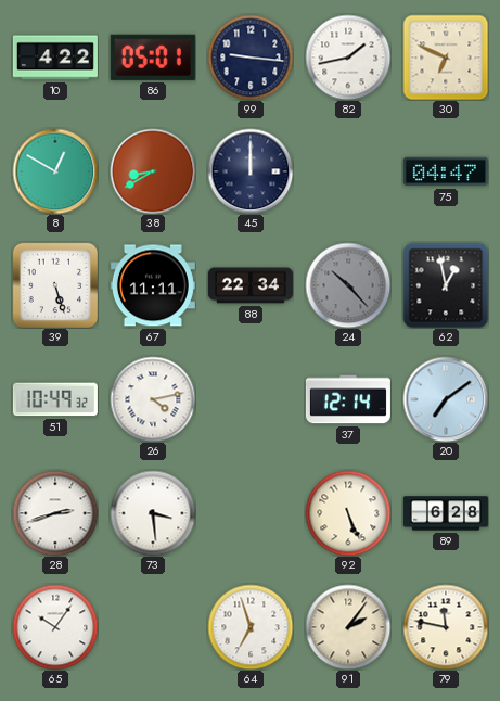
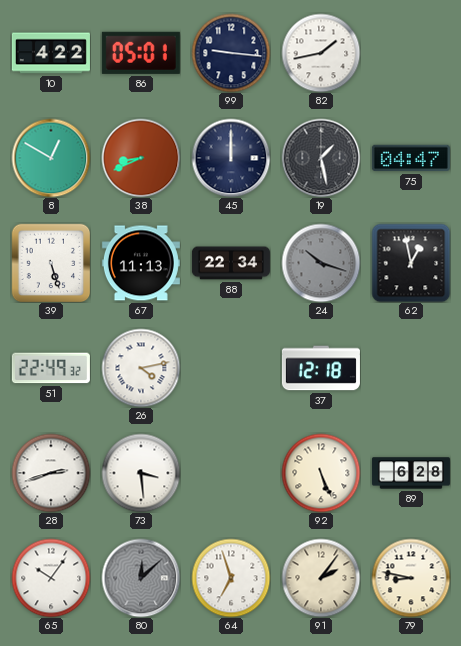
30: 6:49 -> none (446, 58)
38: 8:40 -> 8:41 (141, 158)
19: none -> 1:28 (321, 158)
67: 11:11 -> 11:13 (141, 263)
24: 10:23 -> 10:18 (321, 263)
51: 10:49 -> 22:49 (51, 368)
37: 12:14 -> 12:18 (321, 368)
20: 7:09 -> none (446, 399)
80: none -> 12:08 (141, 578)
79: 11:47 -> 8:47 (411, 578)
